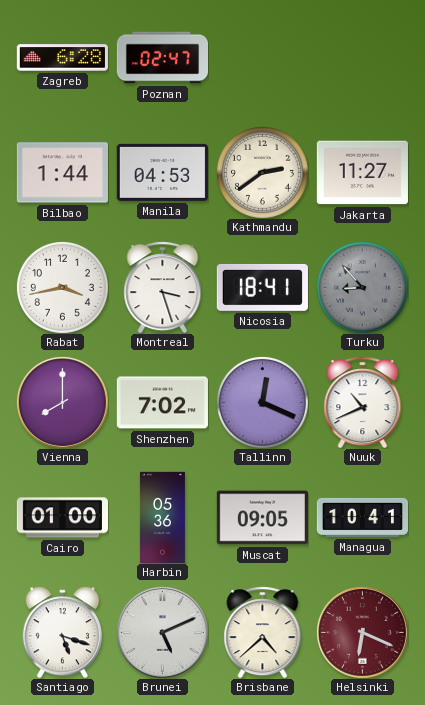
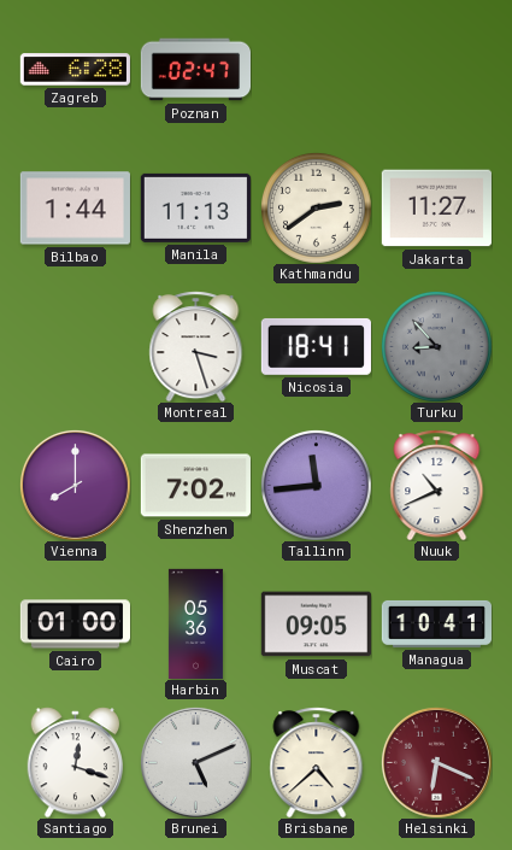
Manila: 04:53 -> 11:13 (195, 207)
Rabat: 3:43 -> none (62, 287)
Tallinn: 12:19 -> 11:44 (316, 485)
Santiago: 5:18 -> 12:18 (75, 762)
